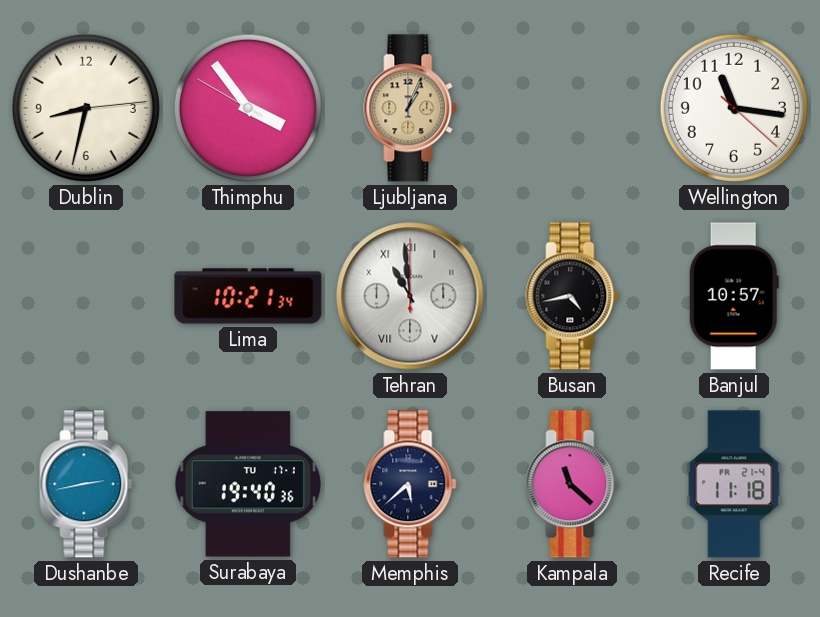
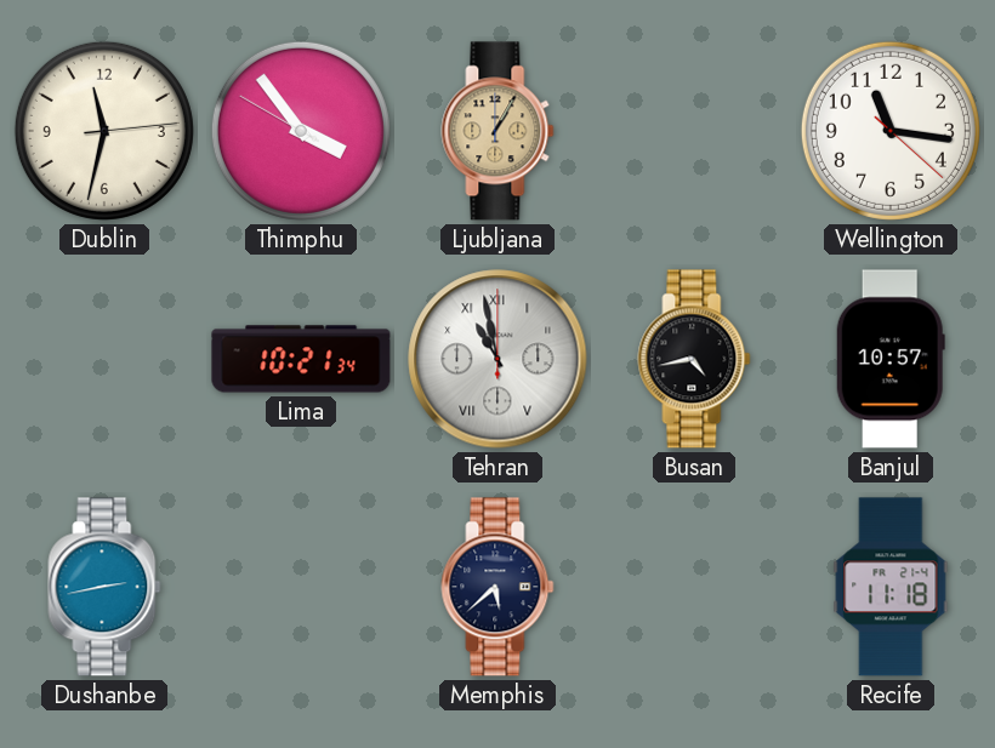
Dublin: 8:32 -> 11:32 (104, 131)
Ljubljana: 1:04 -> 1:05 (497, 131)
Tehran: 10:59 -> 10:58 (497, 359)
Surabaya: 19:40 -> none (248, 484)
Kampala: 11:22 -> none (572, 484)
